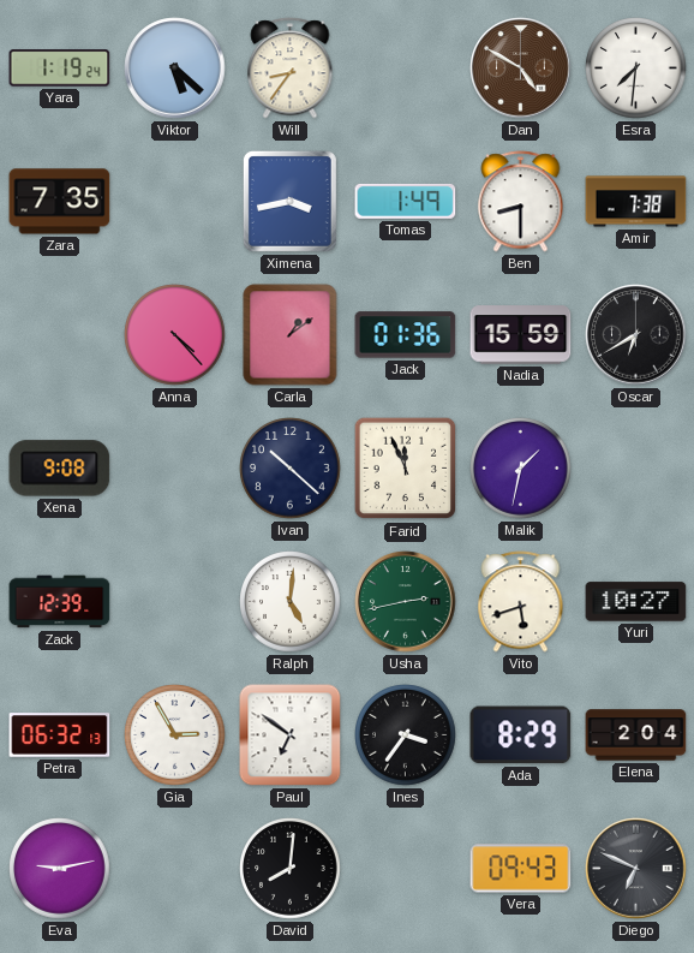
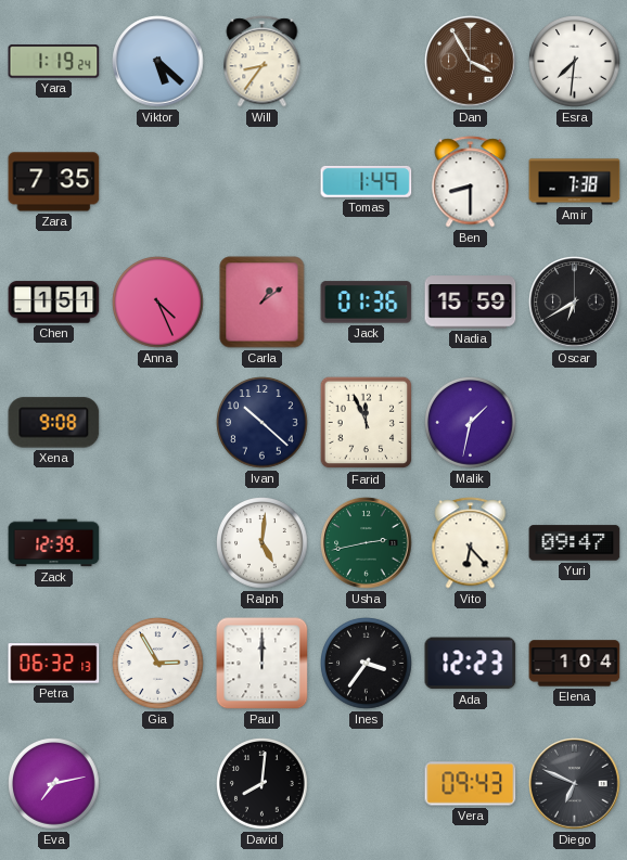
Dan: 4:50 -> 3:55 (471, 62)
Ximena: 3:43 -> none (289, 201)
Chen: none -> 1:51 (54, 303)
Anna: 4:23 -> 4:26 (158, 303)
Vito: 5:42 -> 6:23 (471, 543)
Yuri: 10:27 -> 09:47 (575, 543)
Paul: 6:51 -> 12:00 (263, 664)
Ada: 8:29 -> 12:23 (471, 664)
Elena: 2:04 -> 1:04 (575, 664)
Eva: 9:13 -> 7:13 (54, 784)
